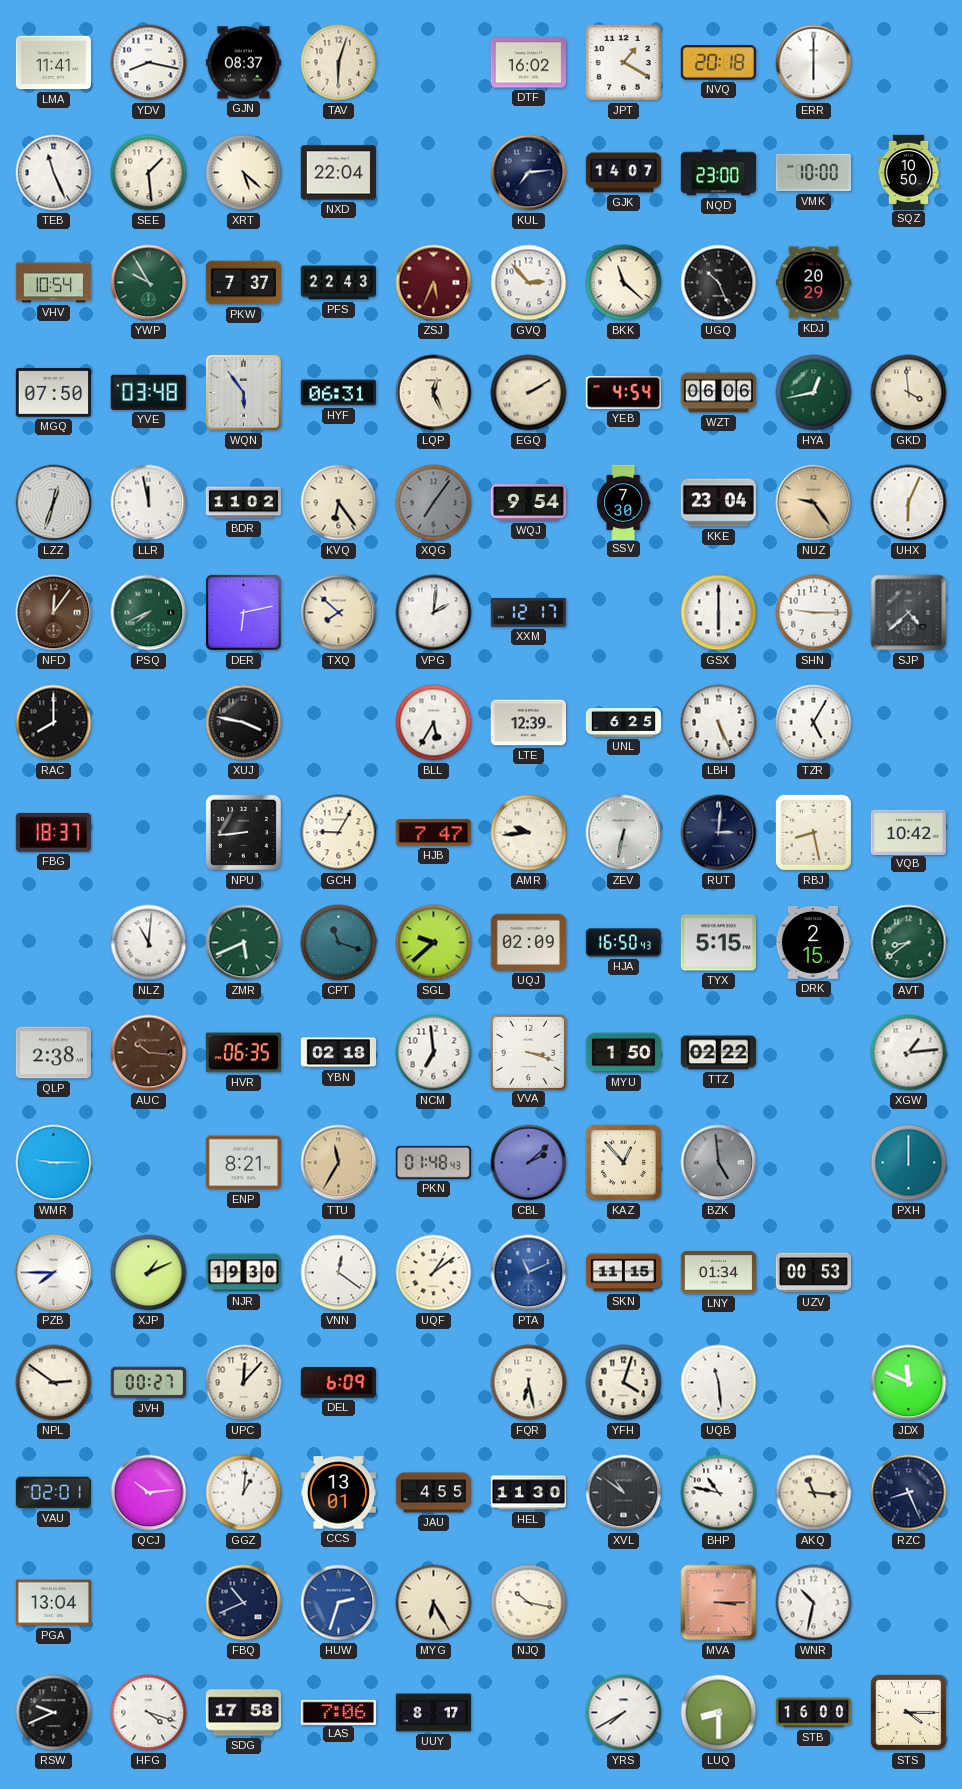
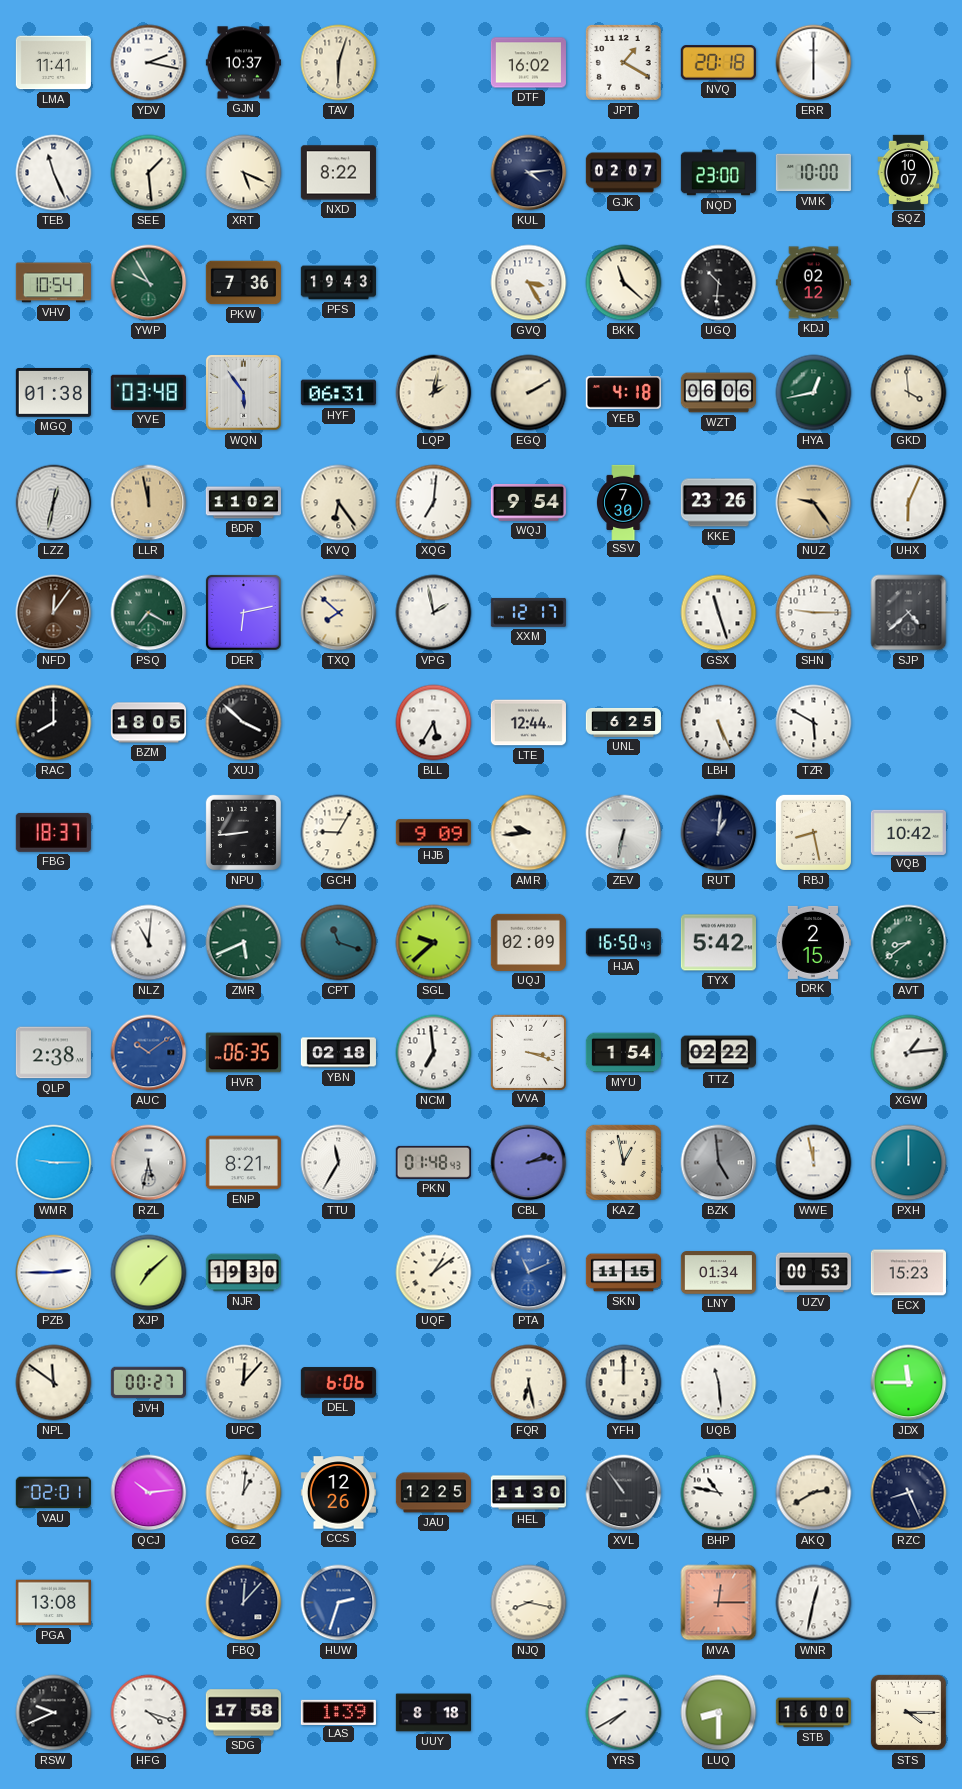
YDV: 8:17 -> 2:17 (149, 63)
GJN: 08:37 -> 10:37 (243, 63)
XRT: 5:22 -> 5:19 (244, 173)
NXD: 22:04 -> 8:22 (338, 173)
KUL: 7:14 -> 4:14 (529, 173)
GJK: 14:07 -> 02:07 (623, 173)
SQZ: 10:50 -> 10:07 (909, 172)
PKW: 7:37 -> 7:36 (243, 283)
PFS: 22:43 -> 19:43 (338, 283)
ZSJ: 5:34 -> none (434, 283)
GVQ: 2:53 -> 3:25 (529, 283)
UGQ: 10:26 -> 10:31 (719, 283)
KDJ: 20:29 -> 02:12 (813, 283)
MGQ: 07:50 -> 01:38 (53, 393)
LQP: 12:26 -> 2:02 (434, 393)
YEB: 4:54 -> 4:18 (623, 393)
LZZ: 12:33 -> 12:32 (54, 503)
LLR dial: white -> champagne (149, 503)
XQG: 7:06 -> 7:01 (434, 503)
XQG dial: grey -> white (434, 503)
KKE: 23:04 -> 23:26 (718, 503)
PSQ: 7:41 -> 7:20 (149, 613)
VPG: 2:01 -> 1:58 (434, 613)
GSX: 6:00 -> 11:27 (719, 613)
BZM: none -> 18:05 (148, 723)
XUJ: 3:47 -> 3:52 (244, 723)
LTE: 12:39 -> 12:44 (528, 723)
TZR: 5:05 -> 5:50 (814, 723)
HJB: 7:47 -> 9:09 (433, 833)
RUT: 3:01 -> 1:01 (719, 833)
TYX: 5:15 -> 5:42 (718, 943)
AUC: 10:16 -> 10:09 (149, 1053)
AUC dial: brown -> blue (149, 1053)
MYU: 1:50 -> 1:54 (623, 1053)
RZL: none -> 5:32 (149, 1163)
TTU dial: champagne -> white (339, 1163)
CBL: 2:08 -> 2:13 (529, 1163)
KAZ: 12:53 -> 12:58 (623, 1162)
WWE: none -> 11:58 (814, 1163)
PZB: 7:45 -> 2:45 (54, 1273)
XJP: 1:11 -> 7:08 (149, 1273)
VNN: 12:21 -> none (339, 1273)
ECX: none -> 15:23 (908, 1273)
NPL: 2:51 -> 11:51 (54, 1383)
DEL: 6:09 -> 6:06 (338, 1383)
YFH: 4:03 -> 12:00 (624, 1383)
JDX: 11:49 -> 11:45 (909, 1383)
CCS: 13:01 -> 12:26 (338, 1493)
JAU: 4:55 -> 12:25 (433, 1493)
XVL: 10:51 -> 10:54 (624, 1493)
AKQ: 11:16 -> 2:40 (814, 1493)
PGA: 13:04 -> 13:08 (53, 1603)
FBQ: 10:41 -> 12:07 (244, 1603)
MYG: 6:25 -> none (434, 1603)
NJQ: 10:17 -> 8:17 (529, 1603)
MVA: 3:15 -> 12:15 (719, 1603)
WNR: 10:32 -> 12:32 (814, 1603)
LAS: 7:06 -> 1:39 (338, 1712)
UUY: 8:17 -> 8:18 (433, 1713)
